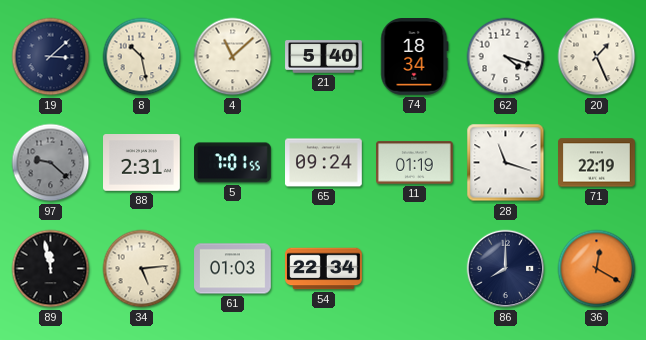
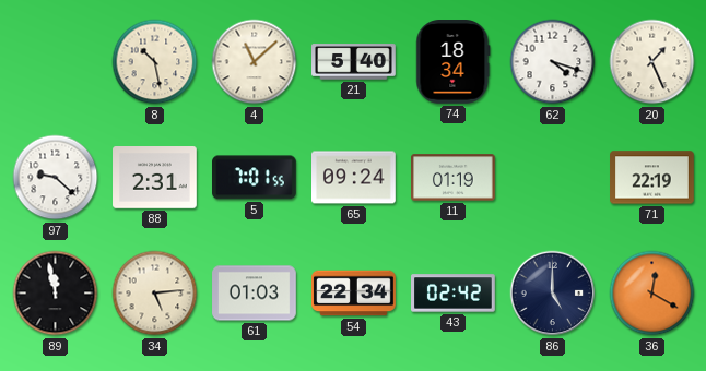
19: 3:08 -> none (51, 57)
97 dial: grey -> white (56, 178)
28: 11:18 -> none (506, 163)
43: none -> 02:42 (454, 294)
86: 8:00 -> 5:00 (553, 294)
